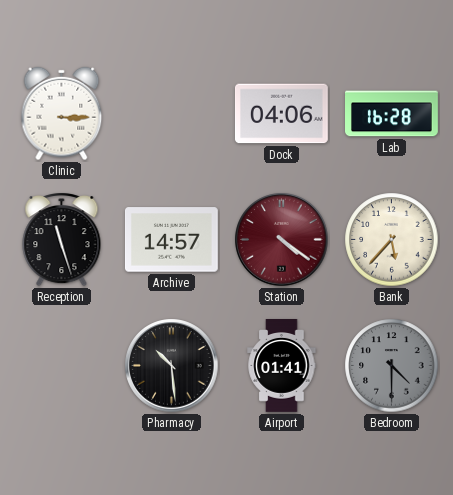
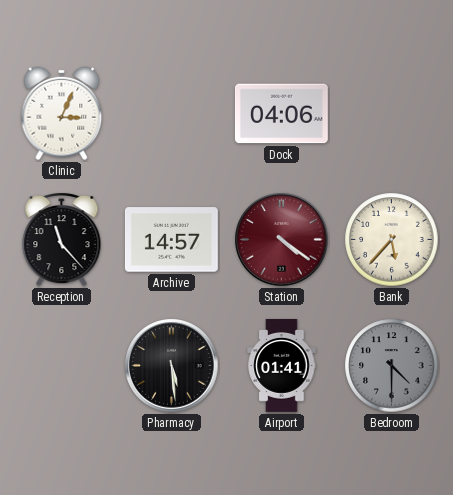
Clinic: 3:15 -> 3:04 (62, 114)
Lab: 16:28 -> none (392, 114)
Reception: 11:27 -> 11:23 (62, 239)
Pharmacy: 10:29 -> 5:29 (172, 366)
